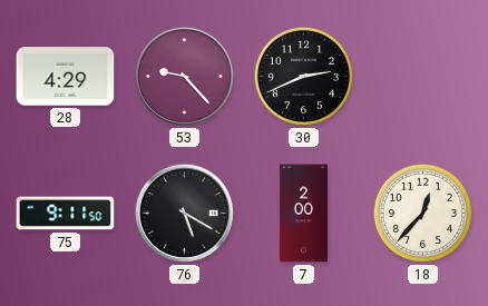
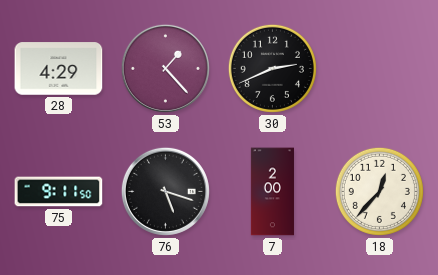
53: 9:23 -> 1:23 (165, 68)
76: 5:20 -> 5:18 (165, 191)
